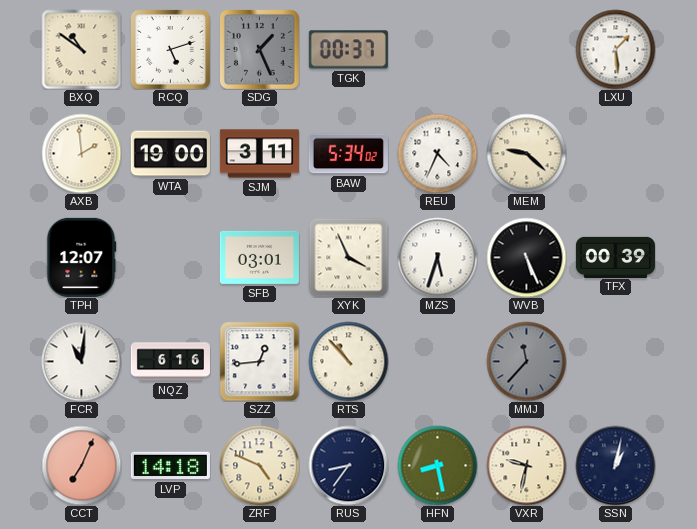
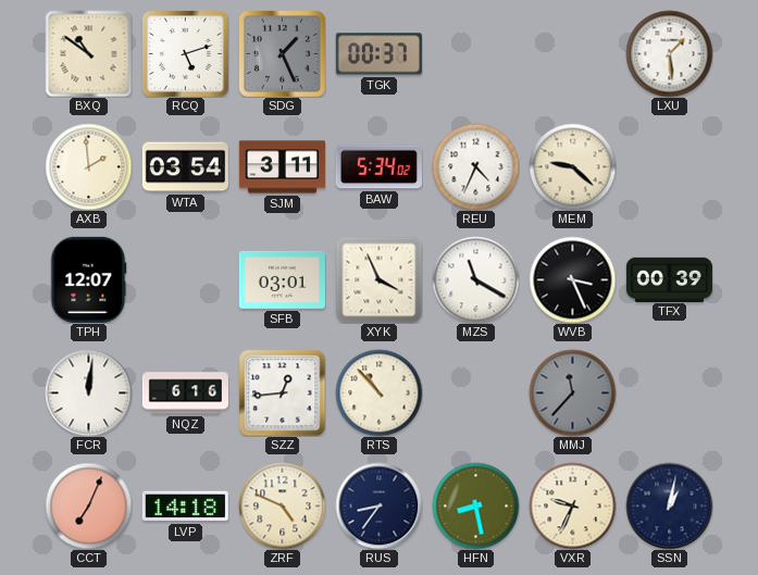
WTA: 19:00 -> 03:54 (185, 167)
MZS: 5:33 -> 11:20 (475, 279)
WVB: 5:26 -> 3:26 (572, 279)
FCR: 11:01 -> 12:01 (88, 392)
VXR: 9:32 -> 9:34 (572, 505)
